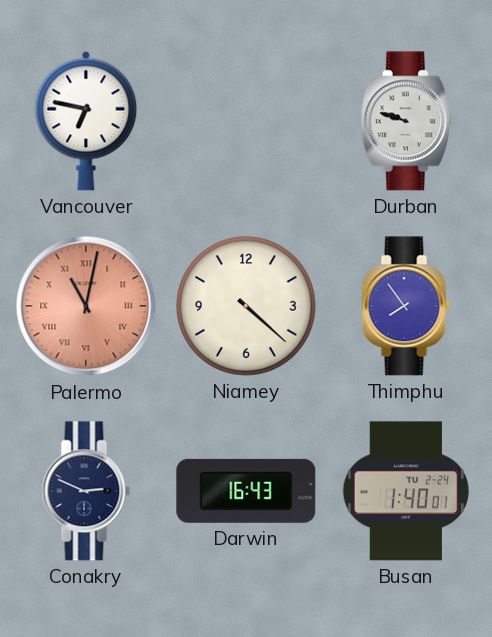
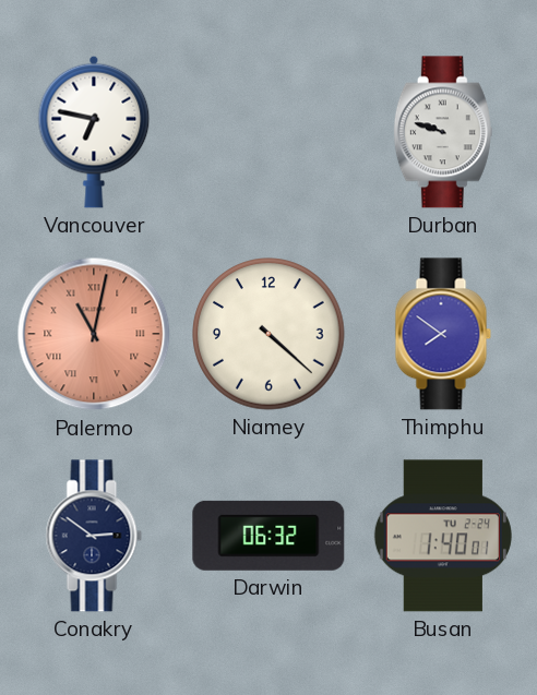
Thimphu: 7:54 -> 7:51 (443, 334)
Conakry: 2:49 -> 2:51 (94, 536)
Darwin: 16:43 -> 06:32 (268, 536)
